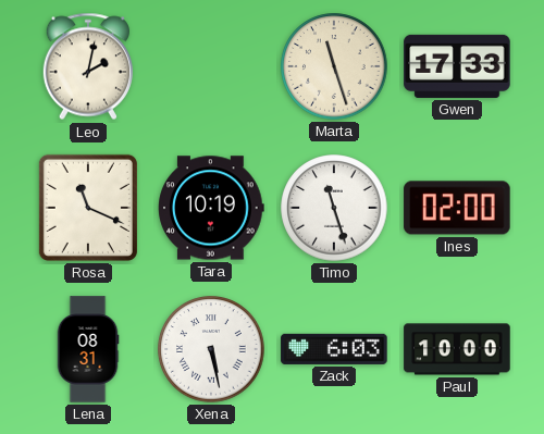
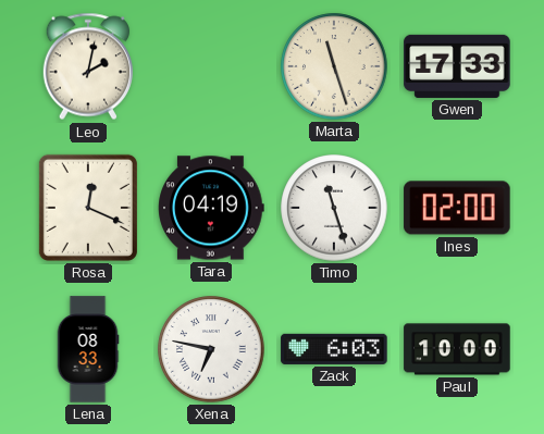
Rosa: 11:19 -> 12:19 (88, 208)
Tara: 10:19 -> 04:19 (211, 208)
Lena: 08:31 -> 08:33 (88, 349)
Xena: 5:28 -> 6:47 (211, 349)
